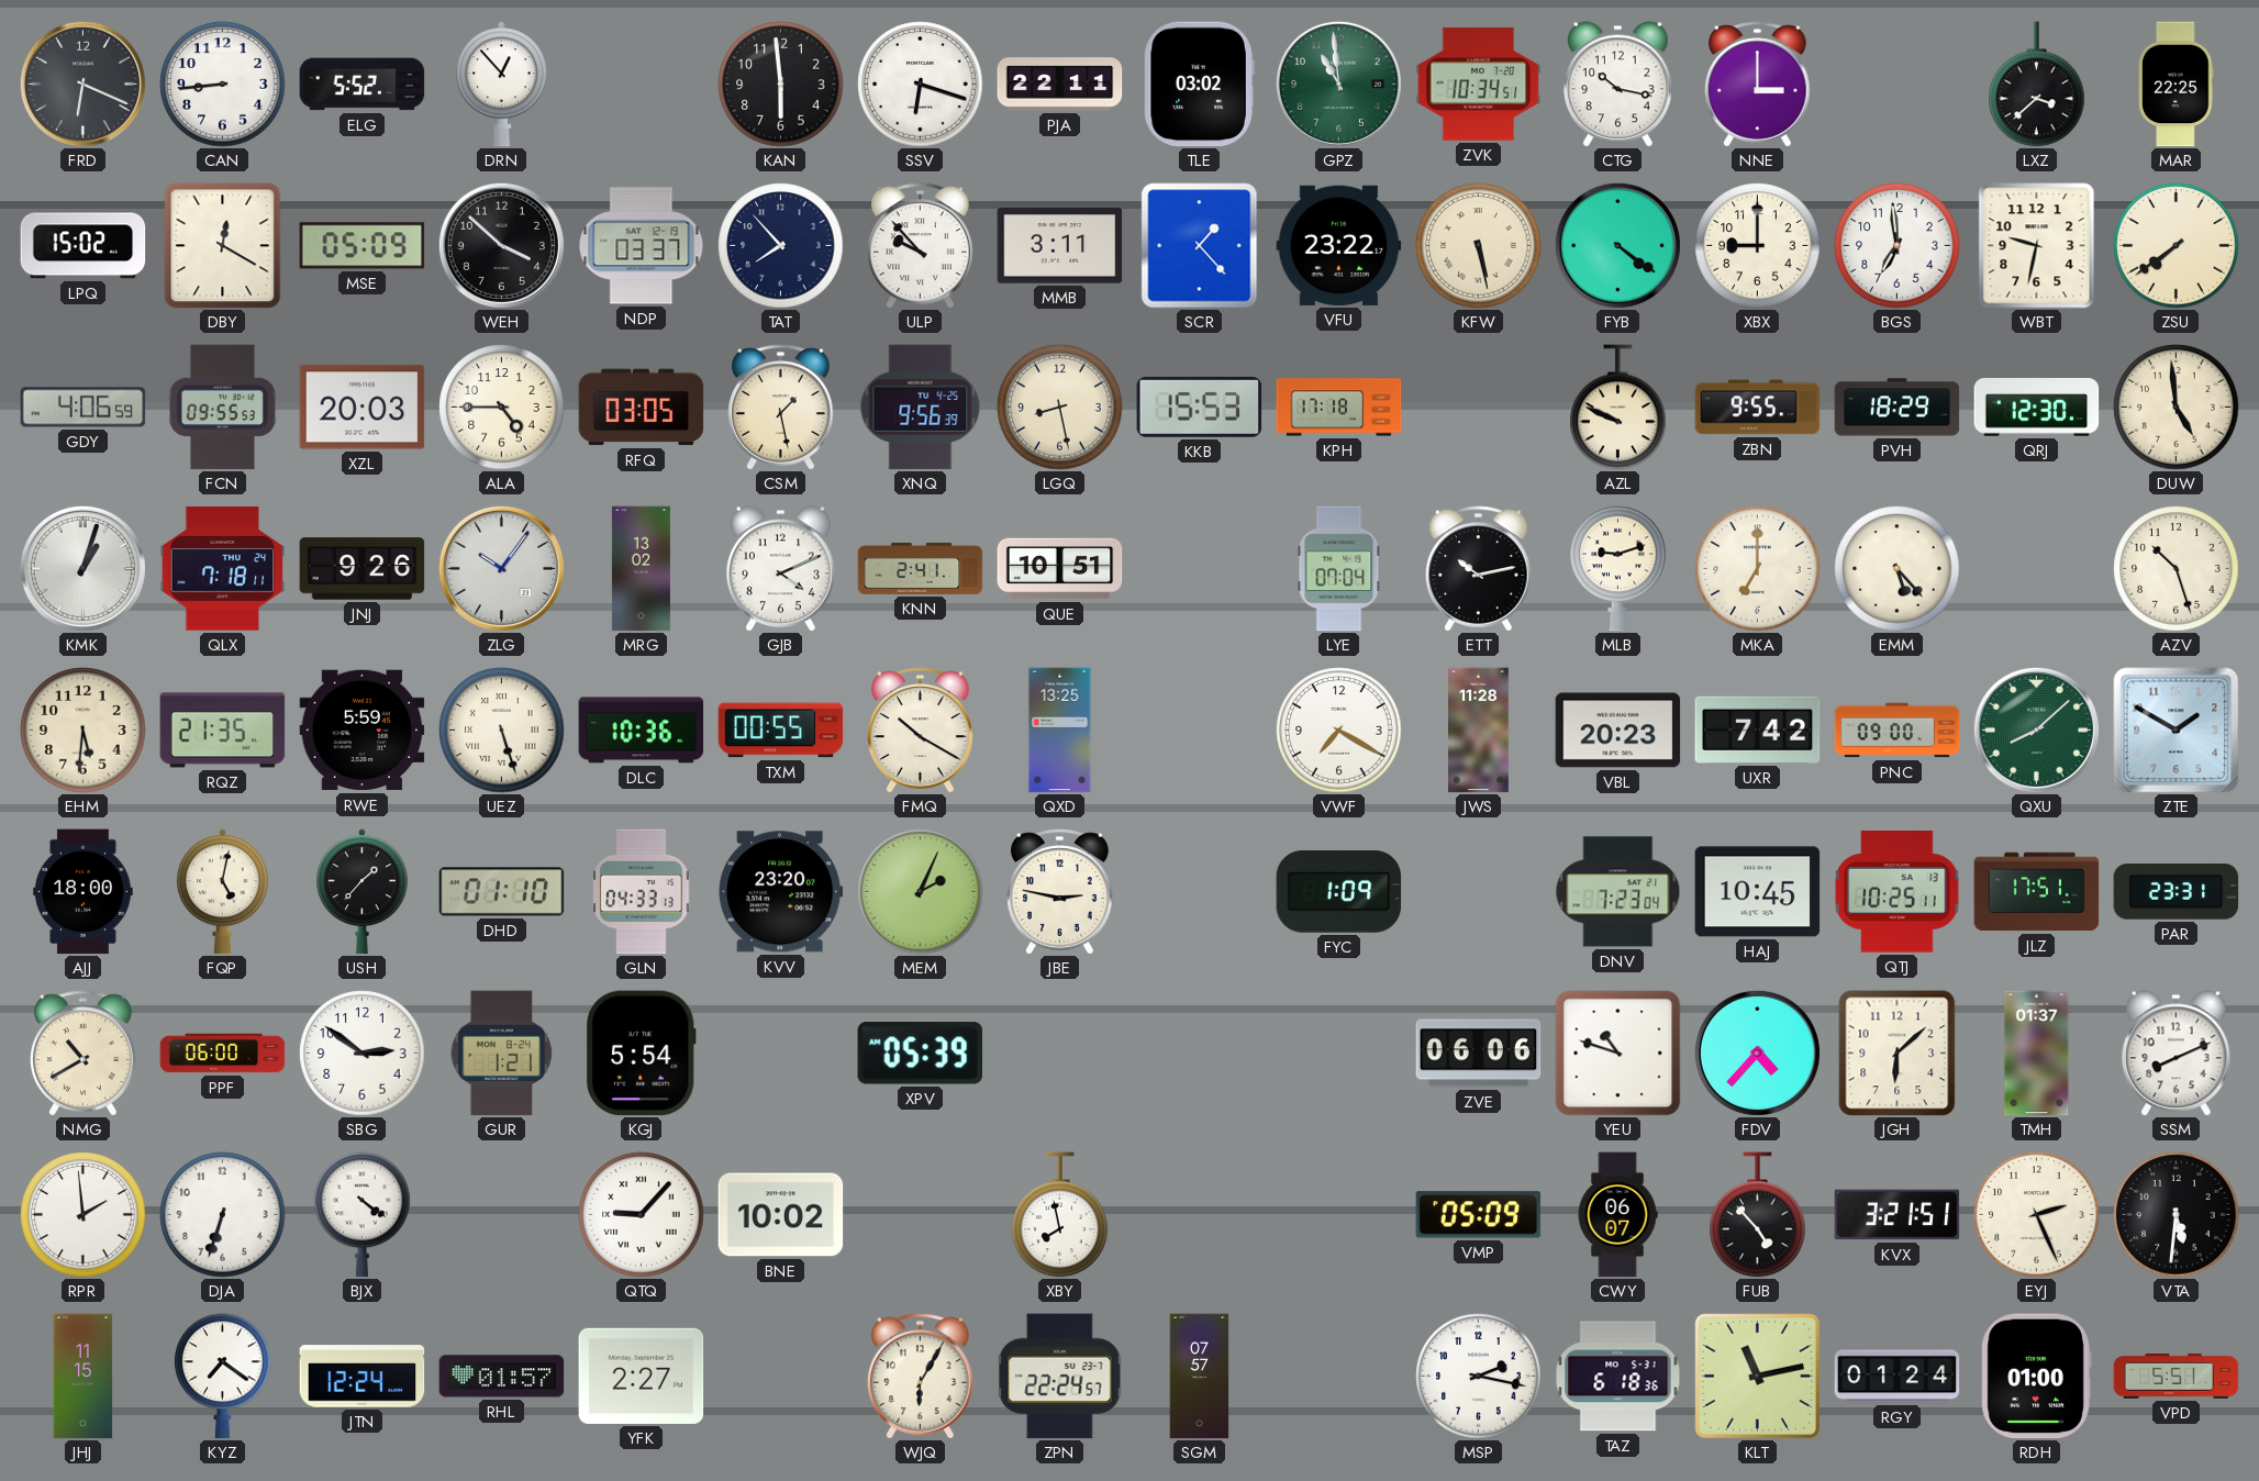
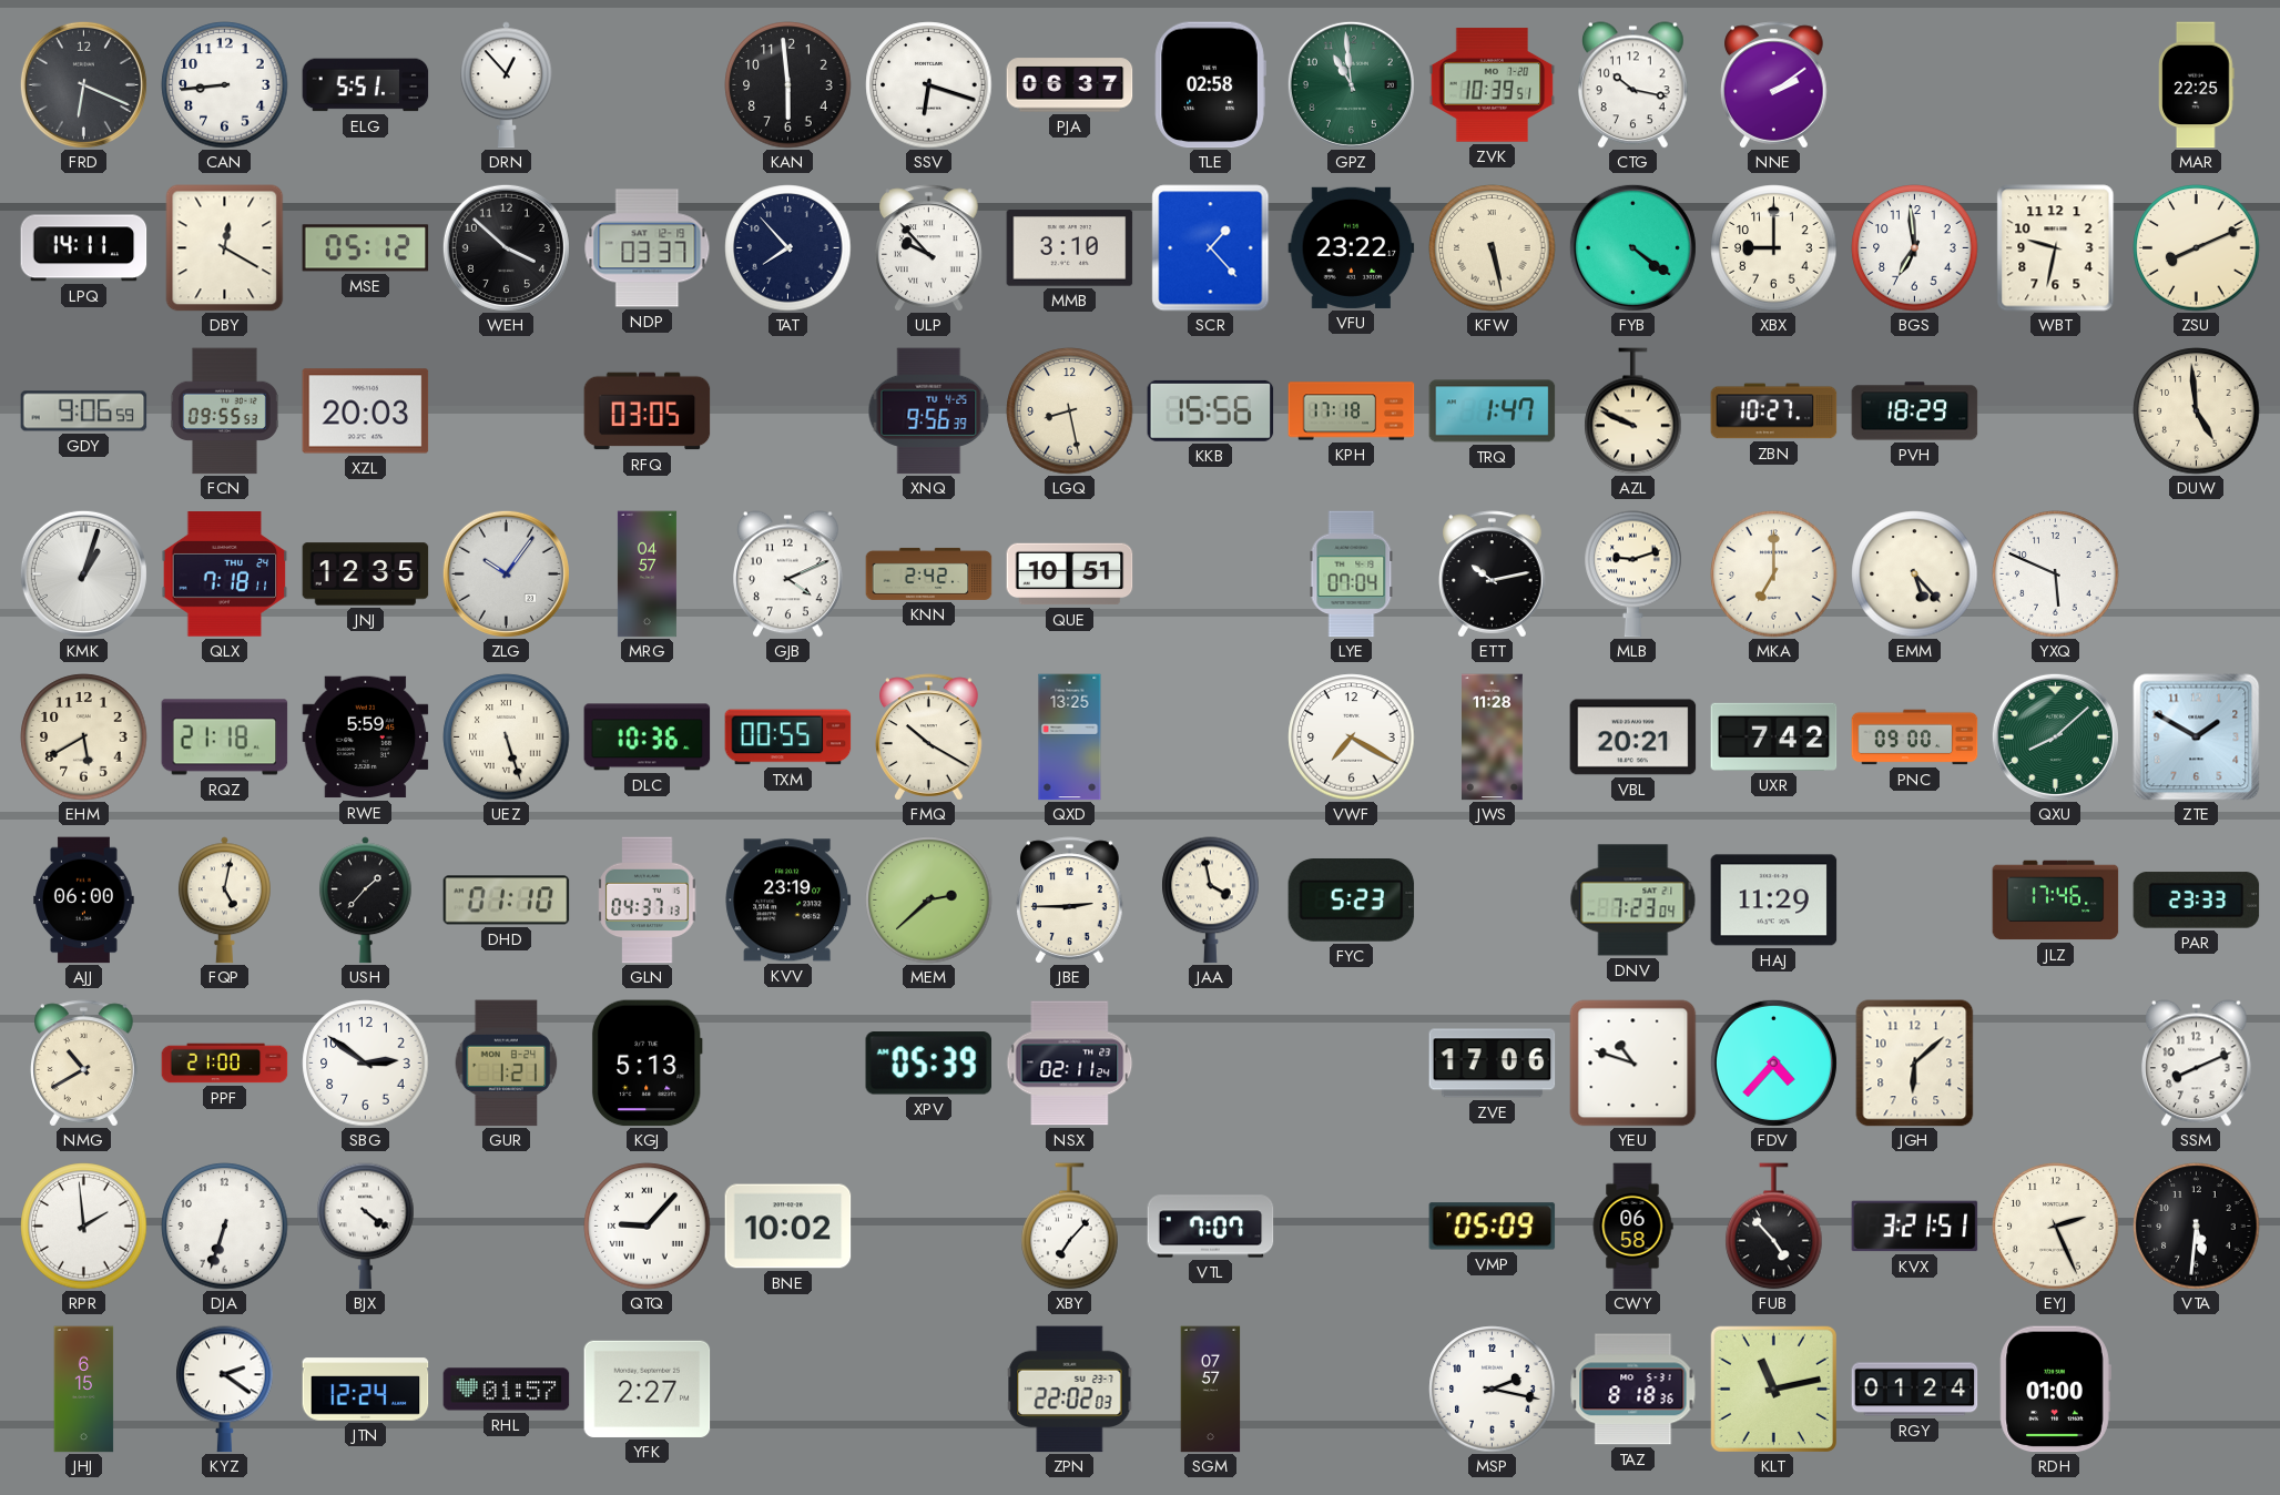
ELG: 5:52 -> 5:51 (366, 85)
PJA: 22:11 -> 06:37 (1070, 85)
TLE: 03:02 -> 02:58 (1210, 85)
ZVK: 10:34 -> 10:39 (1493, 85)
NNE: 3:00 -> 2:09 (1774, 85)
LXZ: 3:38 -> none (2037, 85)
LPQ: 15:02 -> 14:11 (84, 248)
MSE: 05:09 -> 05:12 (366, 248)
MMB: 3:11 -> 3:10 (1070, 248)
ZSU: 7:39 -> 8:11 (2197, 248)
GDY: 4:06 -> 9:06 (84, 411)
ALA: 4:45 -> none (502, 408)
CSM: 1:28 -> none (781, 408)
KKB: 15:53 -> 15:56 (1211, 410)
TRQ: none -> 1:47 (1493, 411)
ZBN: 9:55 -> 10:27 (1774, 411)
QRJ: 12:30 -> none (2037, 408)
JNJ: 9:26 -> 12:35 (366, 574)
MRG: 13:02 -> 04:57 (647, 574)
KNN: 2:41 -> 2:42 (929, 573)
YXQ: none -> 5:49 (2056, 574)
AZV: 10:27 -> none (2177, 569)
EHM: 5:31 -> 5:40 (84, 738)
RQZ: 21:35 -> 21:18 (225, 738)
VBL: 20:23 -> 20:21 (1633, 738)
AJJ: 18:00 -> 06:00 (84, 901)
GLN: 04:33 -> 04:37 (648, 901)
KVV: 23:20 -> 23:19 (788, 901)
MEM: 2:04 -> 2:38 (929, 901)
JBE: 2:47 -> 2:45 (1070, 901)
JAA: none -> 3:58 (1211, 901)
FYC: 1:09 -> 5:23 (1352, 901)
HAJ: 10:45 -> 11:29 (1774, 901)
QTJ: 10:25 -> none (1898, 892)
JLZ: 17:51 -> 17:46 (2056, 901)
PAR: 23:31 -> 23:33 (2197, 901)
PPF: 06:00 -> 21:00 (225, 1064)
KGJ: 5:54 -> 5:13 (647, 1064)
NSX: none -> 02:11 (1070, 1064)
ZVE: 06:06 -> 17:06 (1493, 1064)
TMH: 01:37 -> none (2037, 1054)
XBY: 7:58 -> 7:07 (1070, 1227)
VTL: none -> 7:07 (1211, 1227)
CWY: 06:07 -> 06:58 (1632, 1227)
JHJ: 11:15 -> 6:15 (84, 1390)
KYZ: 7:21 -> 2:21 (225, 1390)
WJQ: 6:05 -> none (921, 1377)
ZPN: 22:24 -> 22:02 (1070, 1390)
TAZ: 6:18 -> 8:18 (1633, 1390)
VPD: 5:51 -> none (2177, 1377)
